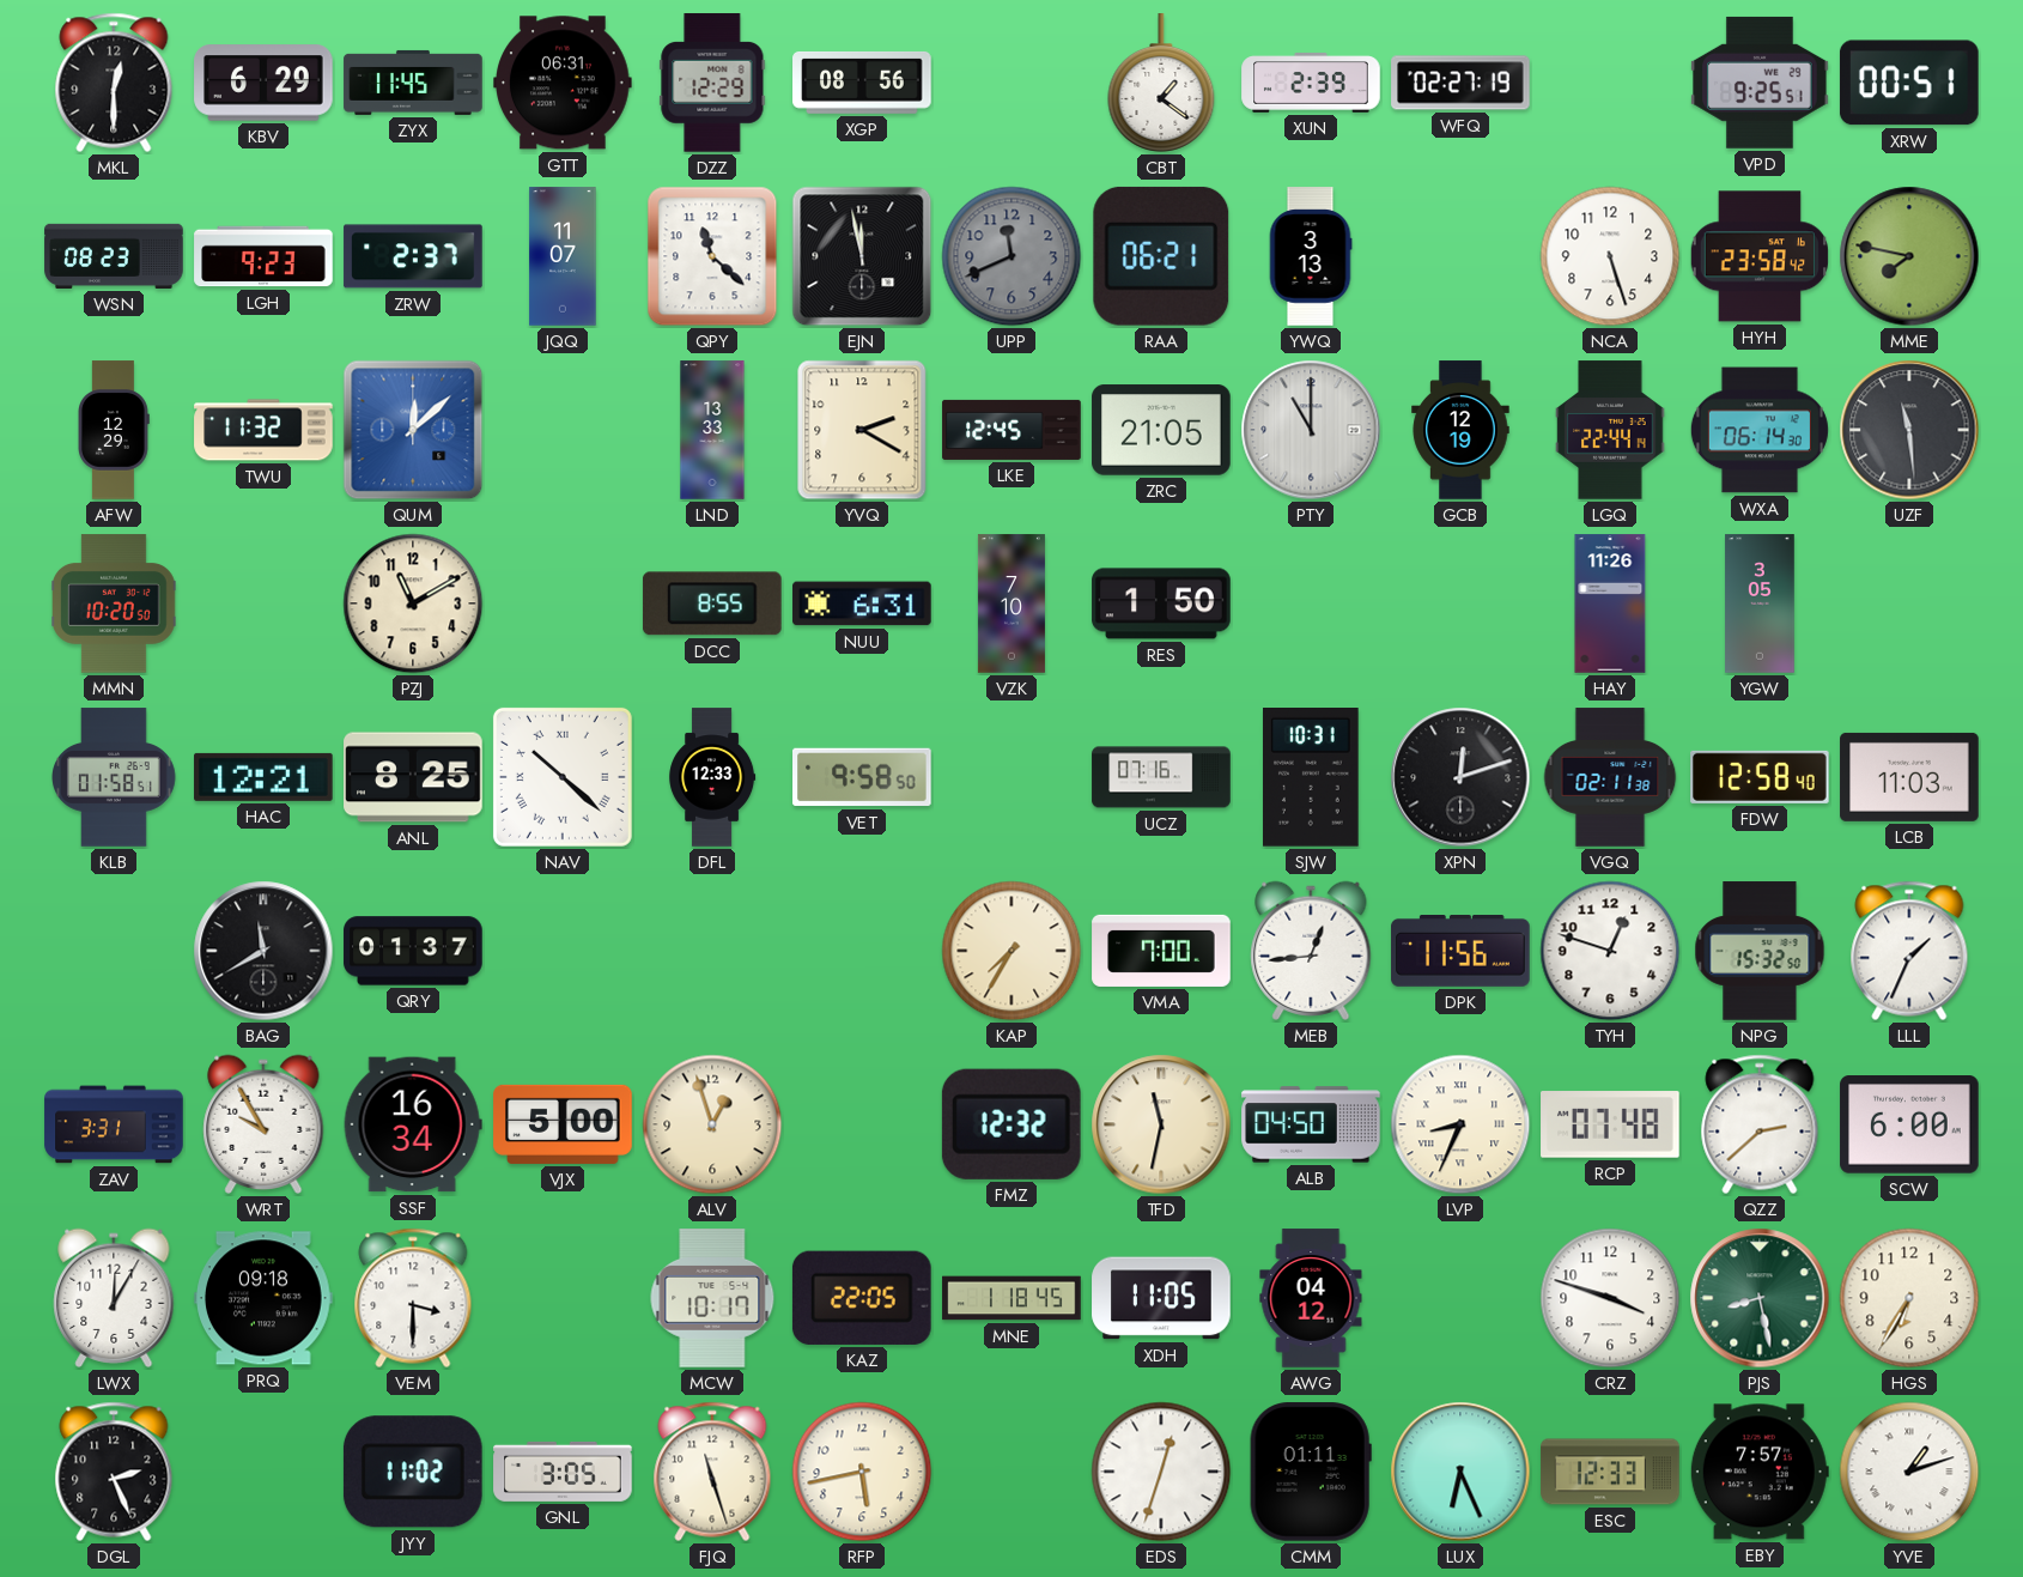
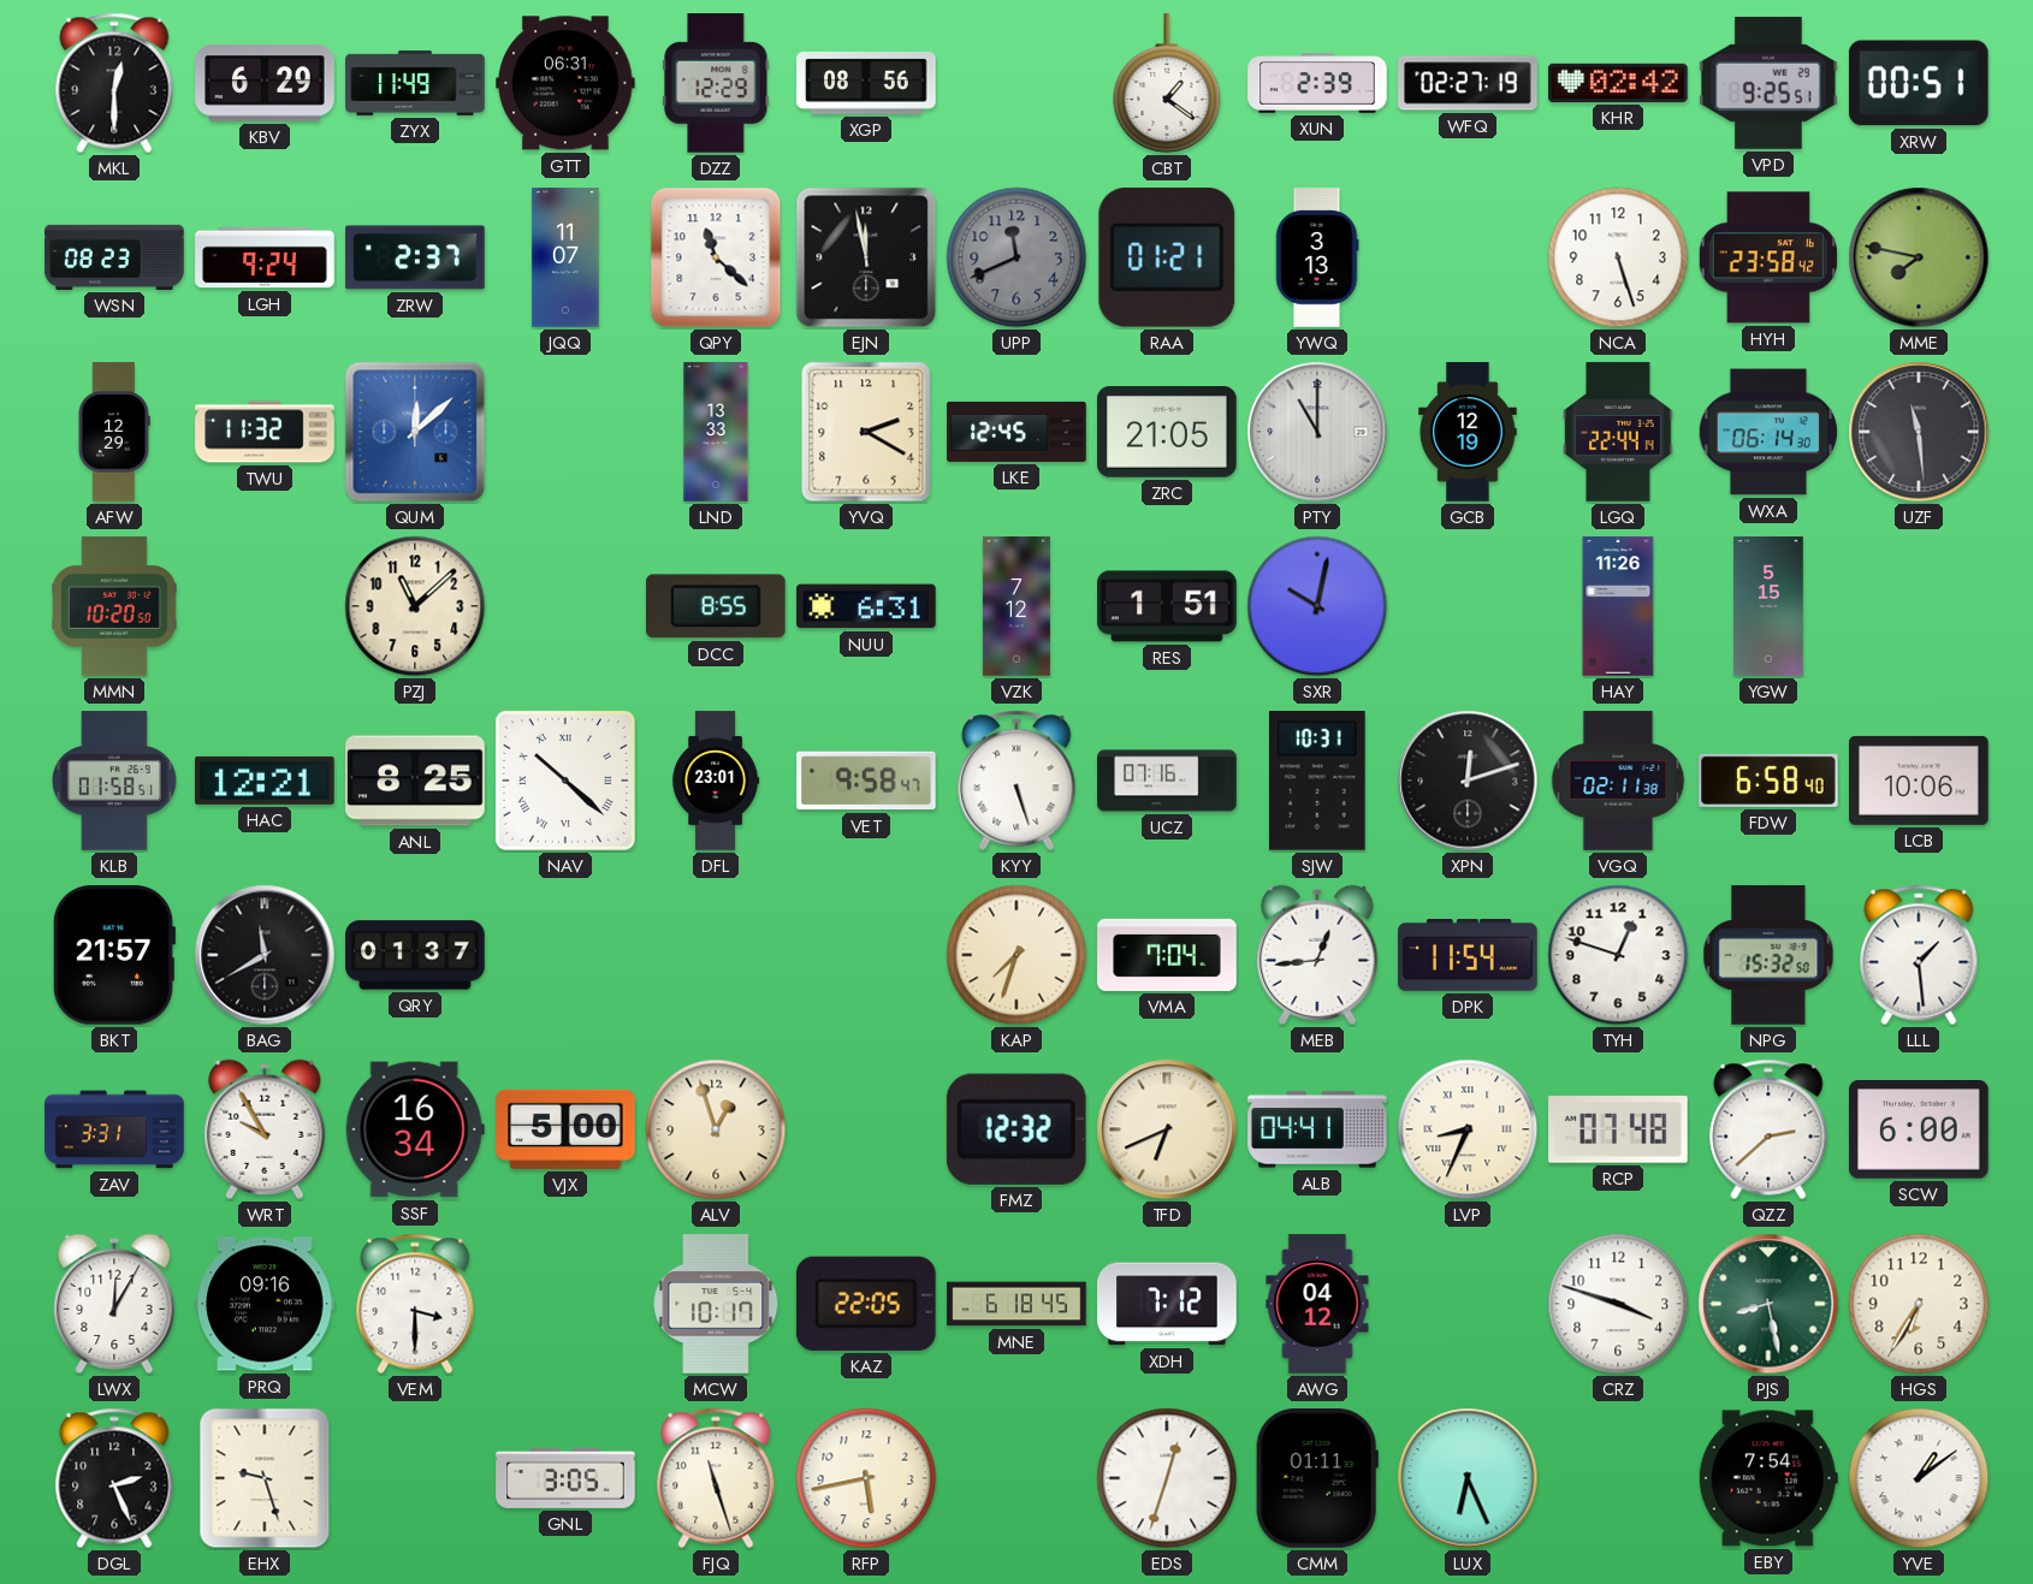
ZYX: 11:45 -> 11:49 (415, 83)
KHR: none -> 02:42 (1618, 83)
LGH: 9:23 -> 9:24 (265, 257)
RAA: 06:21 -> 01:21 (1167, 257)
PZJ: 11:10 -> 11:08 (415, 606)
VZK: 7:10 -> 7:12 (1017, 606)
RES: 1:50 -> 1:51 (1167, 606)
SXR: none -> 10:02 (1317, 606)
YGW: 3:05 -> 5:15 (1768, 606)
DFL: 12:33 -> 23:01 (716, 781)
VET: 9:58:50 -> 9:58:47 (866, 781)
KYY: none -> 5:27 (1017, 781)
FDW: 12:58 -> 6:58 (1768, 781)
LCB: 11:03 -> 10:06 (1919, 781)
BKT: none -> 21:57 (113, 956)
KAP: 7:35 -> 7:33 (1017, 955)
VMA: 7:00 -> 7:04 (1167, 955)
DPK: 11:56 -> 11:54 (1468, 956)
LLL: 1:34 -> 1:29 (1919, 955)
TFD: 11:32 -> 6:41 (1167, 1129)
ALB: 04:50 -> 04:41 (1317, 1129)
PRQ: 09:18 -> 09:16 (265, 1304)
MNE: 1:18 -> 6:18 (1017, 1304)
XDH: 11:05 -> 7:12 (1167, 1304)
EHX: none -> 9:27 (265, 1478)
JYY: 11:02 -> none (413, 1472)
ESC: 12:33 -> none (1610, 1472)
EBY: 7:57 -> 7:54 (1768, 1478)
YVE: 1:12 -> 1:09 (1919, 1478)
